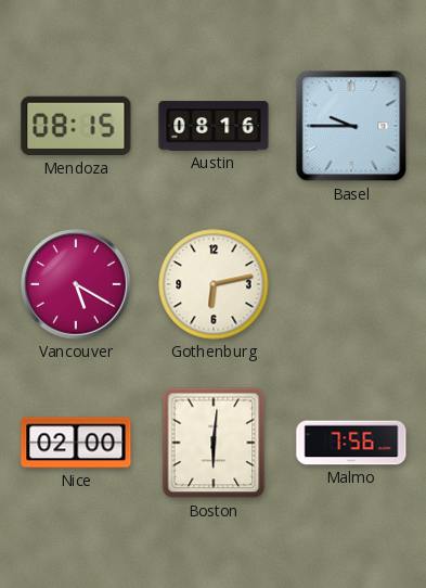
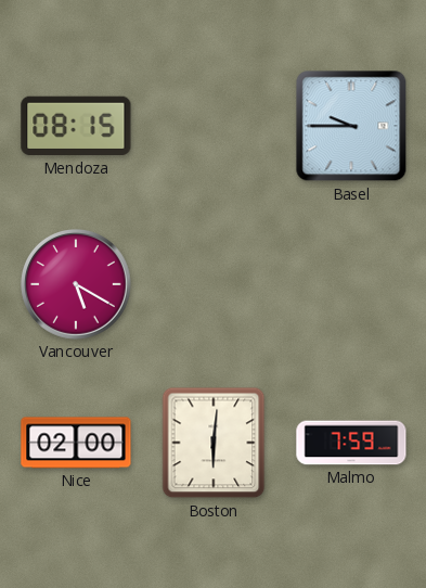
Austin: 08:16 -> none (214, 126)
Gothenburg: 6:13 -> none (214, 284)
Malmo: 7:56 -> 7:59 (351, 443)
